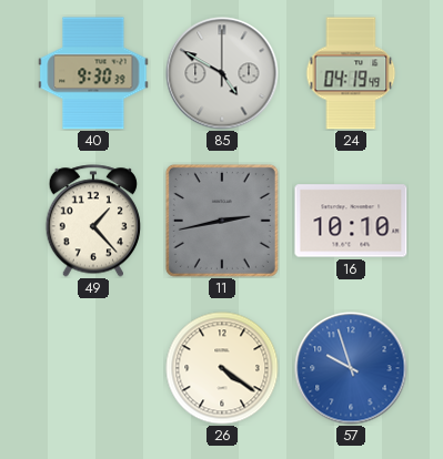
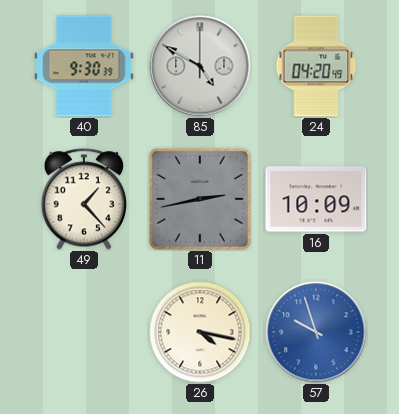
24: 04:19 -> 04:20 (316, 66)
16: 10:10 -> 10:09 (316, 199)
26: 4:21 -> 4:17 (200, 332)
